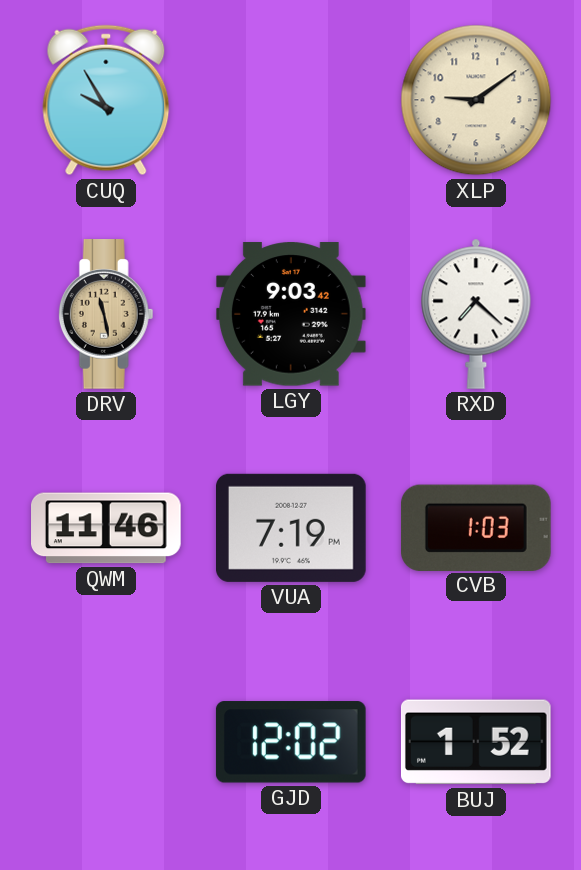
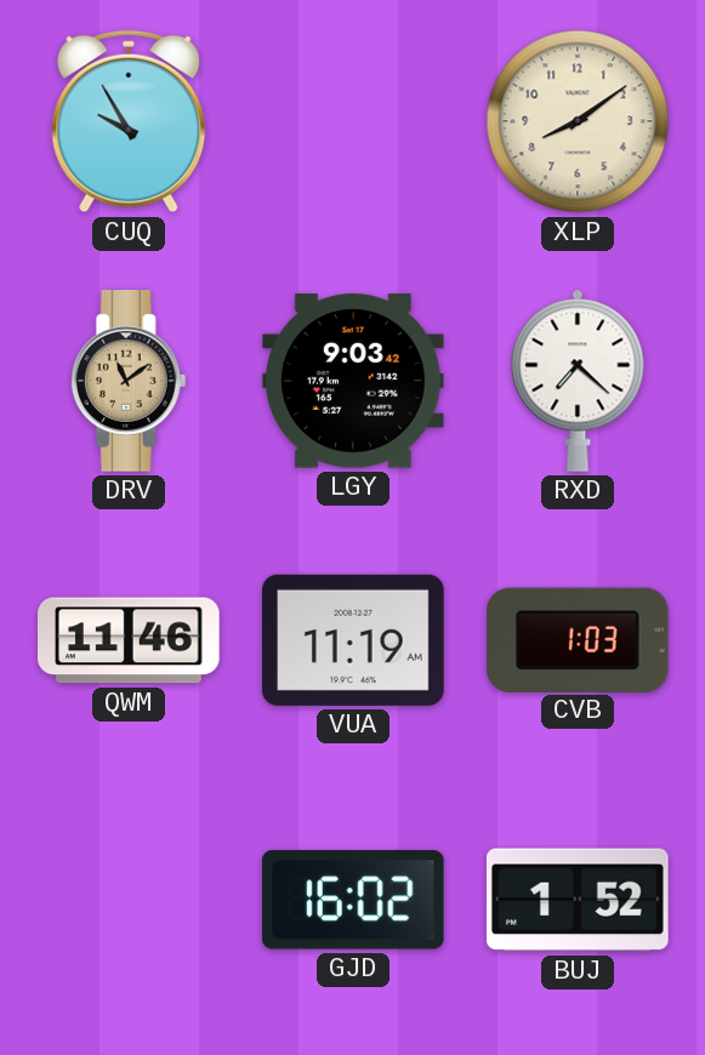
XLP: 9:09 -> 8:09 (578, 121)
DRV: 11:28 -> 11:09 (129, 381)
VUA: 7:19 -> 11:19 (354, 640)
GJD: 12:02 -> 16:02 (353, 900)
